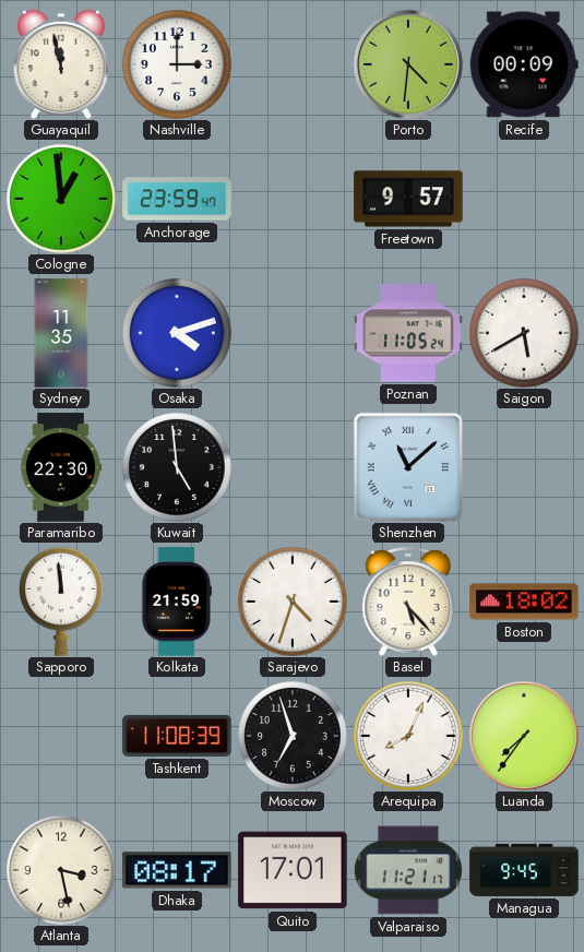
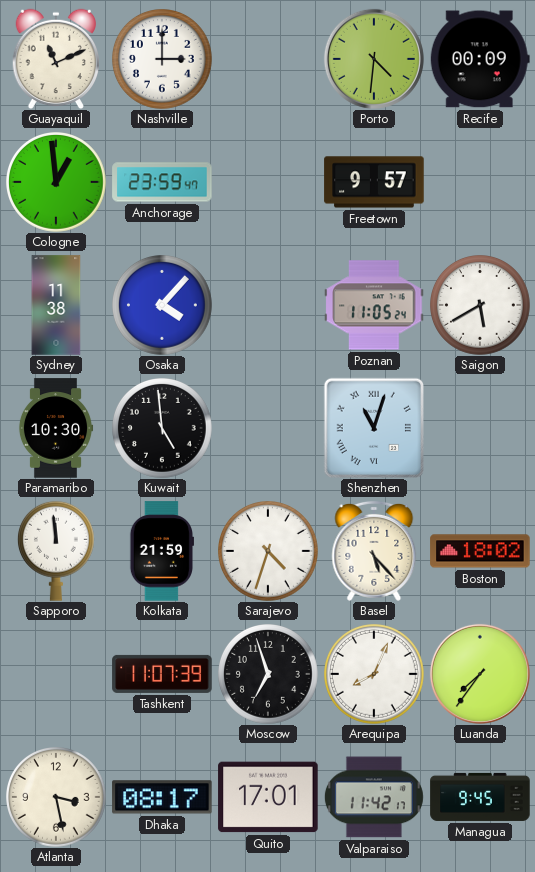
Guayaquil: 11:58 -> 11:11 (56, 59)
Sydney: 11:35 -> 11:38 (56, 305)
Osaka: 4:12 -> 4:07 (163, 306)
Paramaribo: 22:30 -> 10:30 (56, 428)
Shenzhen: 11:08 -> 11:03 (373, 427)
Tashkent: 11:08 -> 11:07 (162, 674)
Valparaiso: 11:21 -> 11:42 (374, 797)
